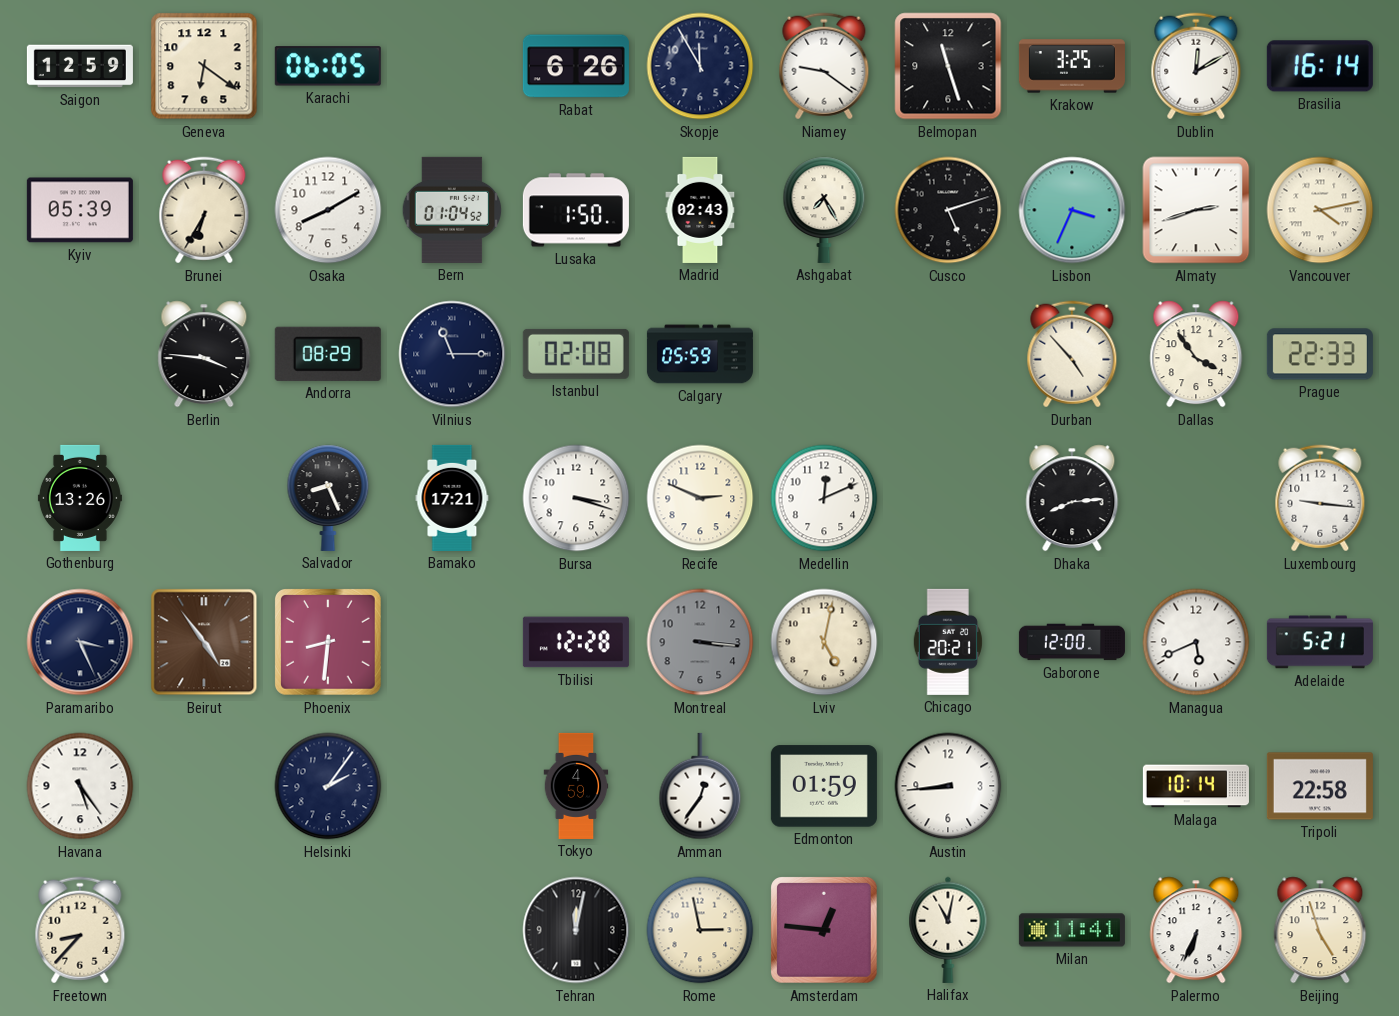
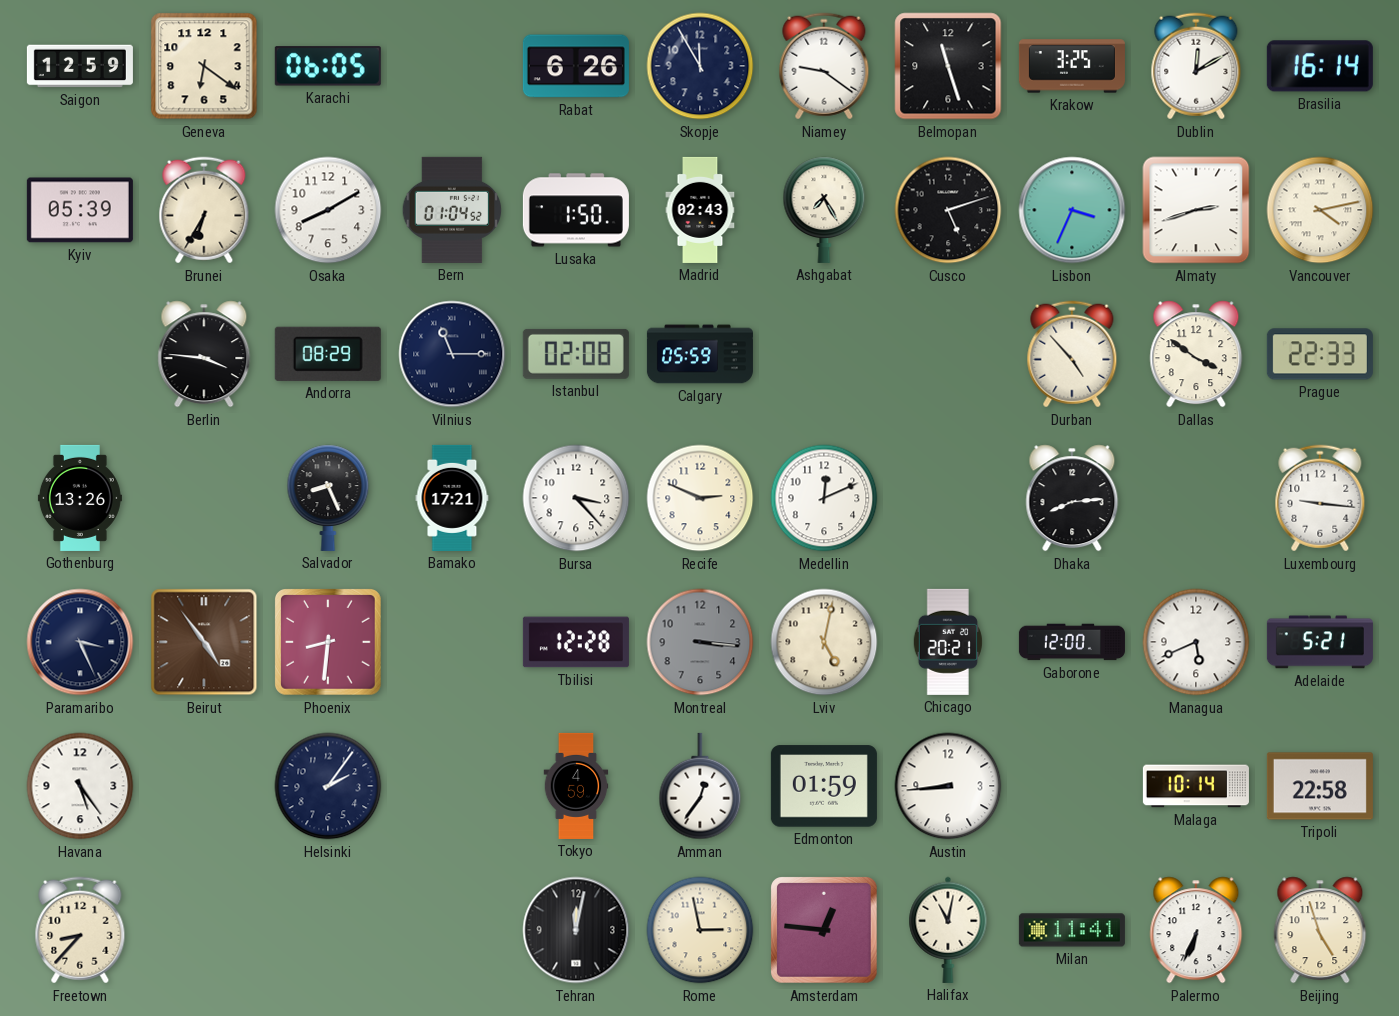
Dallas: 3:54 -> 3:51 (1196, 354)
Bursa: 3:18 -> 3:23 (576, 498)
